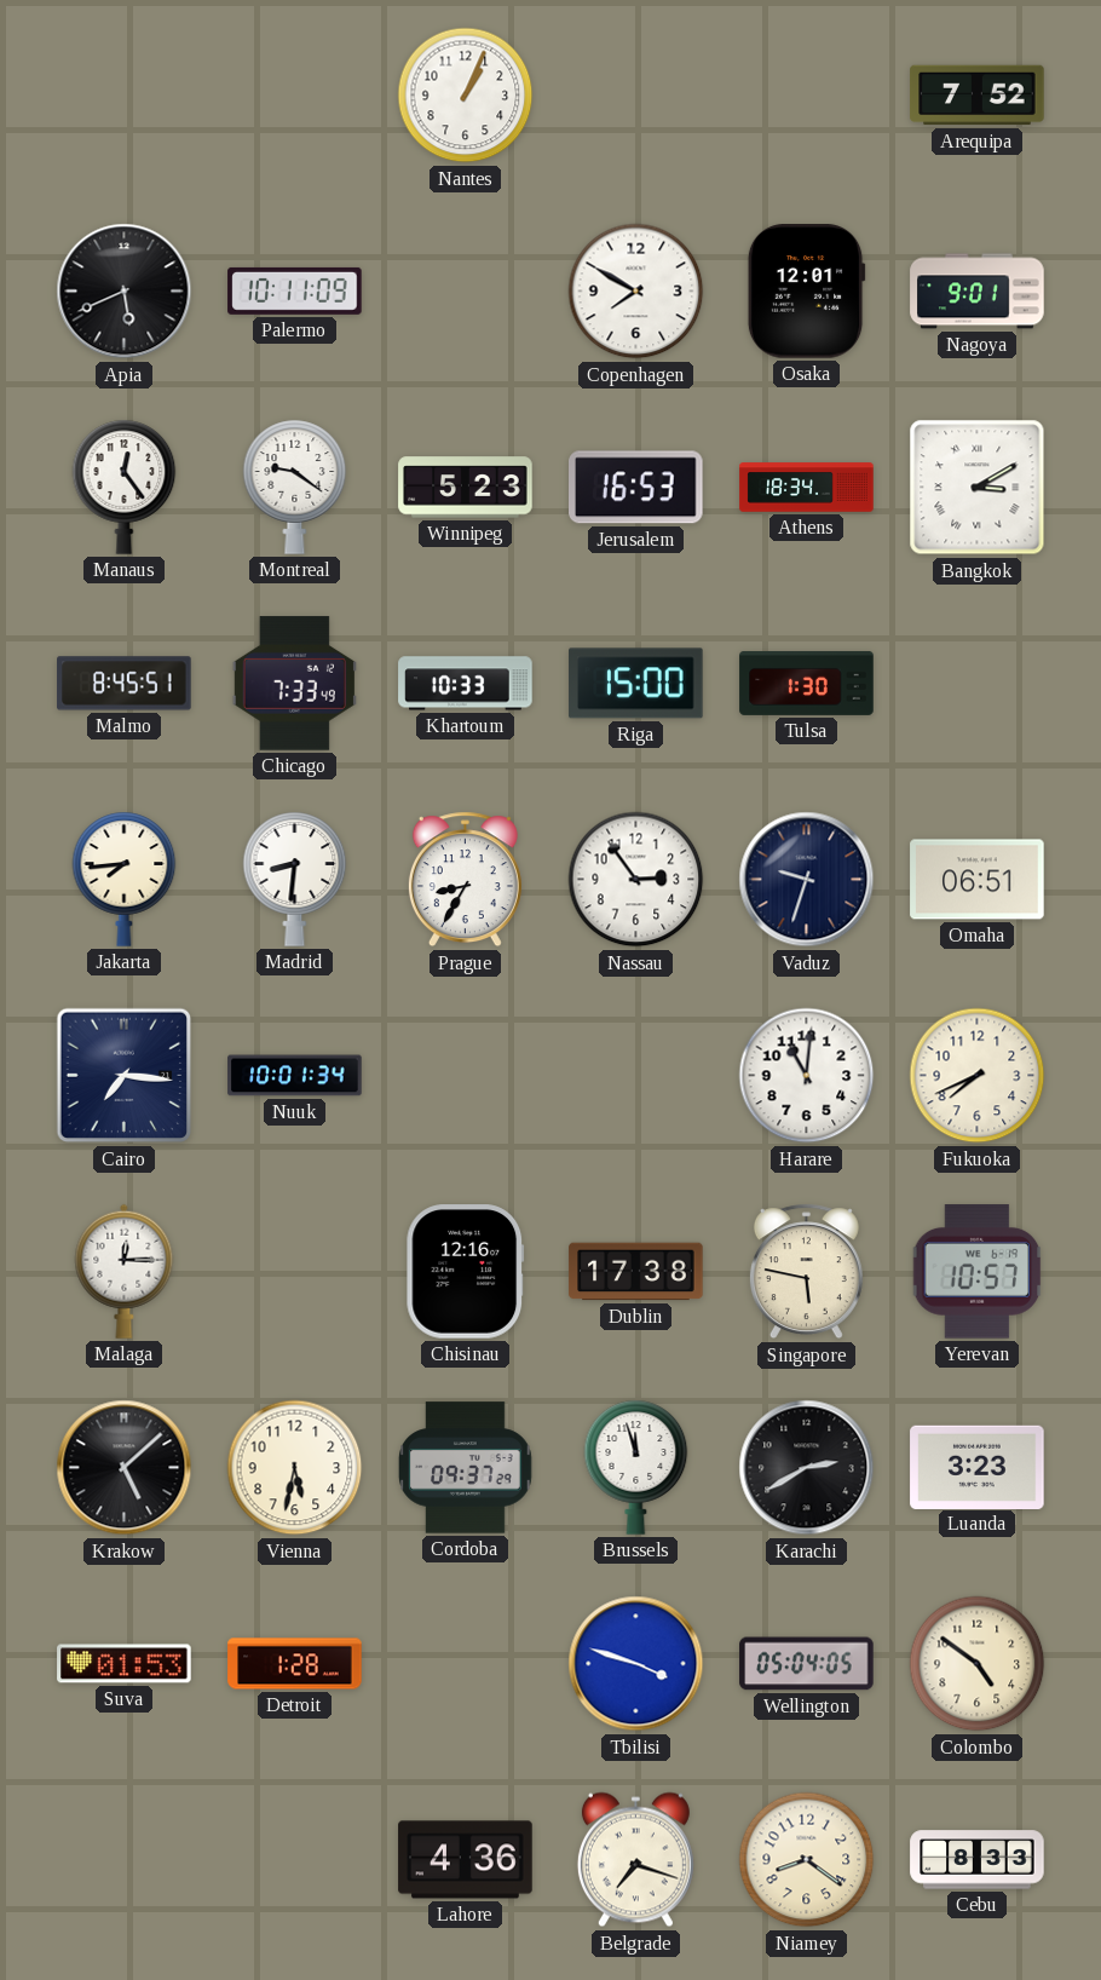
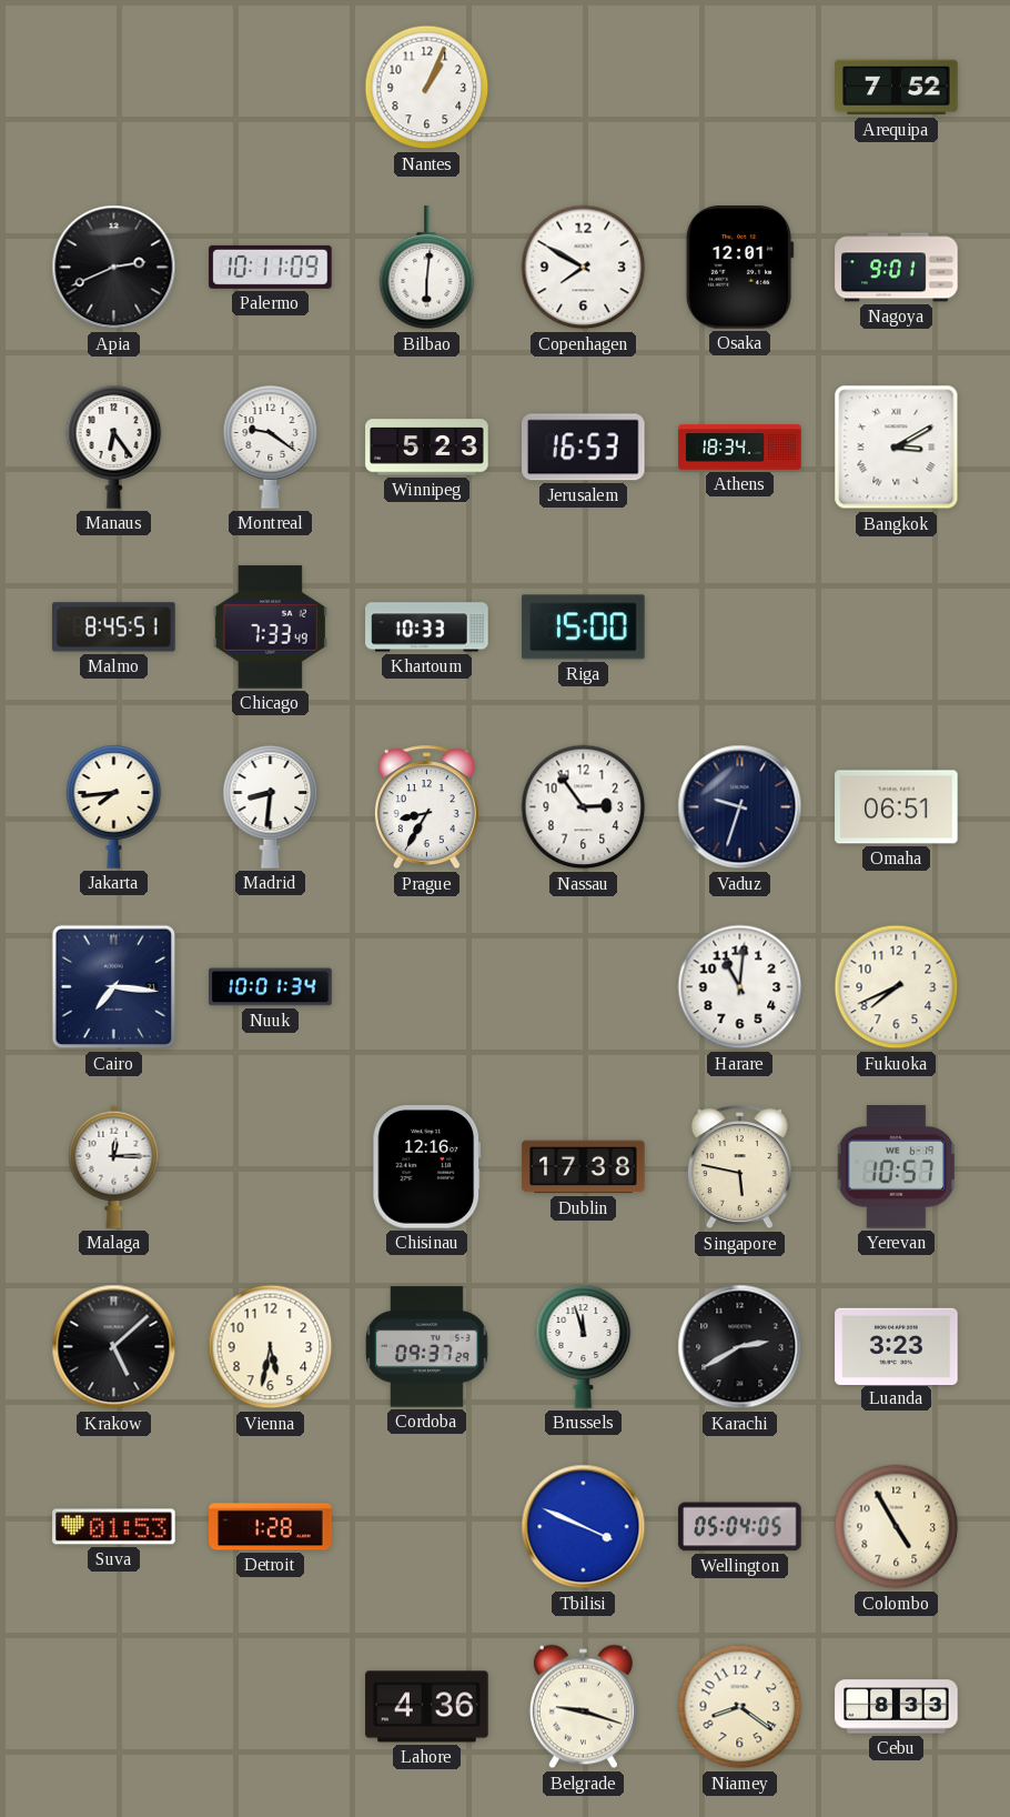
Apia: 5:41 -> 2:41 (114, 268)
Bilbao: none -> 6:01 (427, 268)
Manaus: 12:24 -> 6:24 (114, 446)
Tulsa: 1:30 -> none (807, 683)
Tbilisi: 3:48 -> 3:49 (584, 1527)
Colombo: 4:51 -> 4:55 (897, 1527)
Belgrade: 7:18 -> 9:18 (583, 1707)
